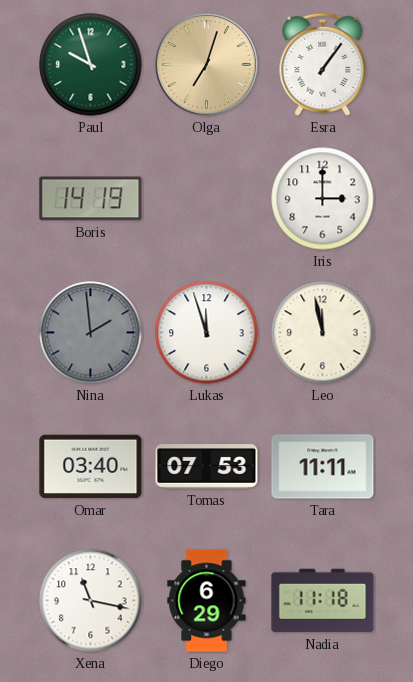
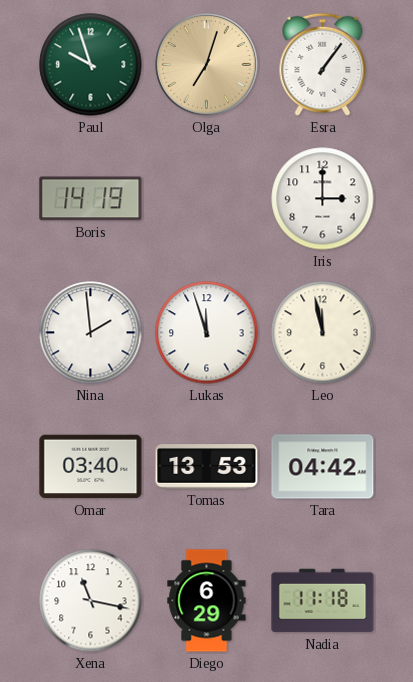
Nina dial: grey -> white (91, 333)
Tomas: 07:53 -> 13:53 (207, 467)
Tara: 11:11 -> 04:42 (323, 467)
